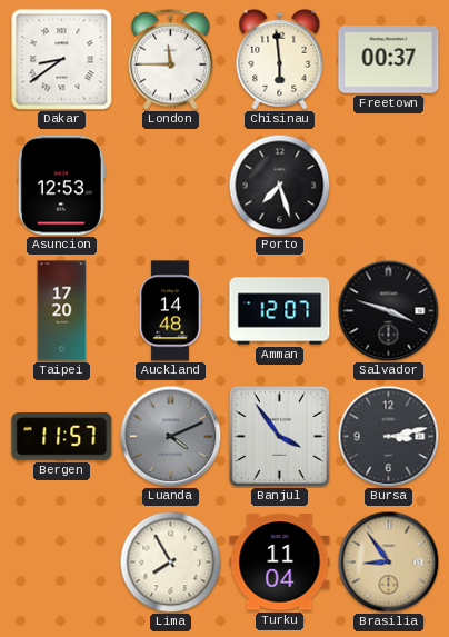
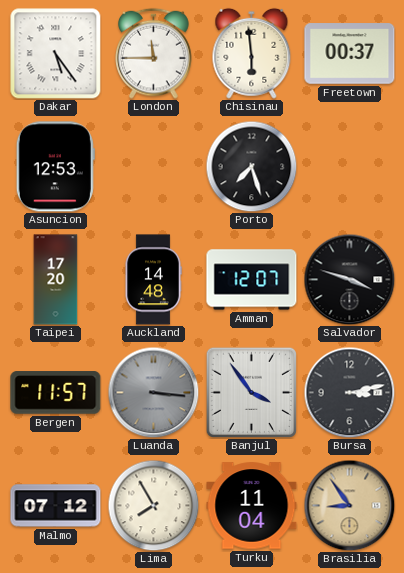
Dakar: 8:39 -> 5:24 (56, 54)
Luanda: 4:11 -> 3:16 (153, 392)
Malmo: none -> 07:12 (56, 506)
